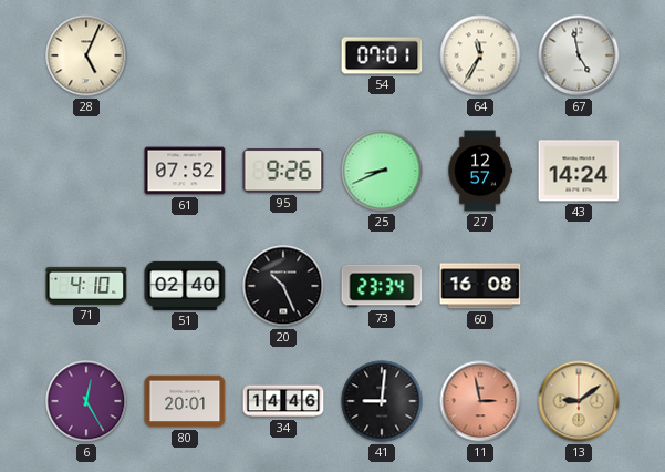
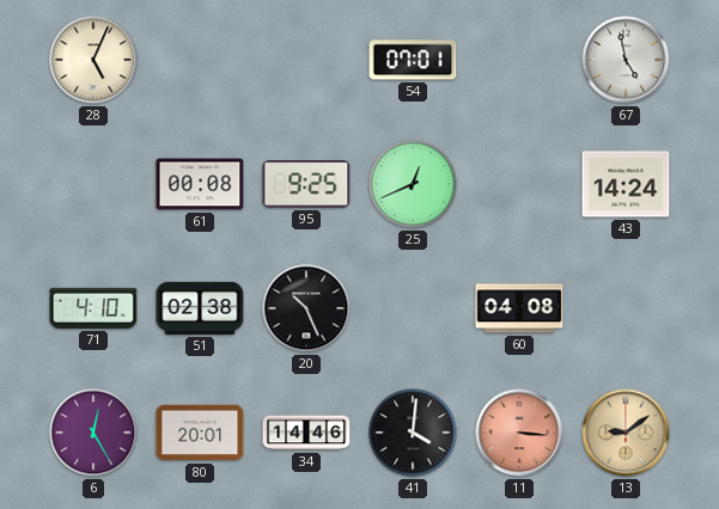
64: 11:35 -> none (480, 55)
61: 07:52 -> 00:08 (200, 184)
95: 9:26 -> 9:25 (306, 184)
25: 8:41 -> 12:41 (413, 184)
27: 12:57 -> none (480, 171)
51: 02:40 -> 02:38 (200, 308)
73: 23:34 -> none (382, 286)
60: 16:08 -> 04:08 (519, 308)
41: 9:01 -> 4:01 (413, 433)
11: 2:58 -> 3:16 (519, 433)
